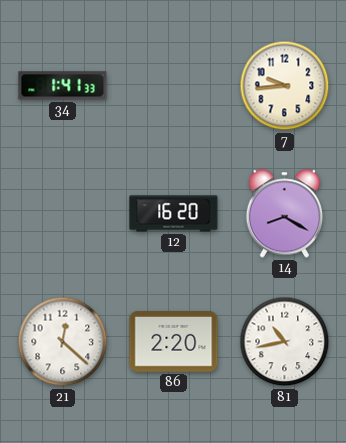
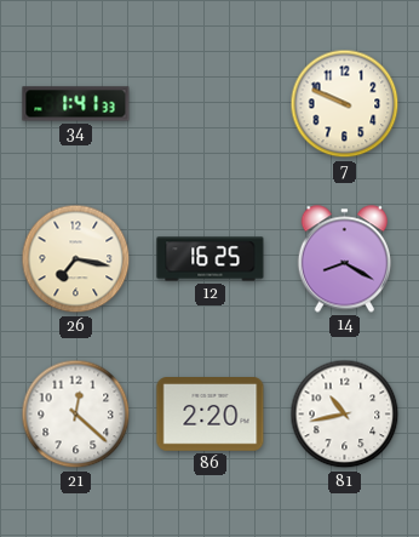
7: 9:44 -> 9:49 (345, 104)
26: none -> 7:17 (76, 259)
12: 16:20 -> 16:25 (211, 259)
